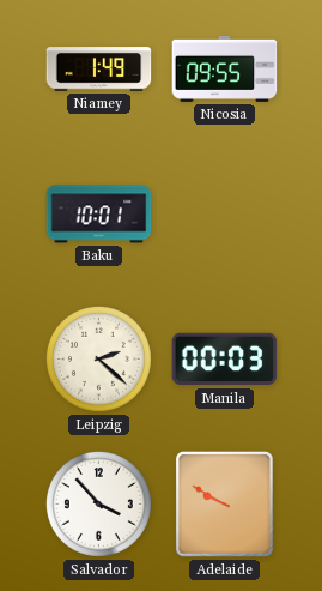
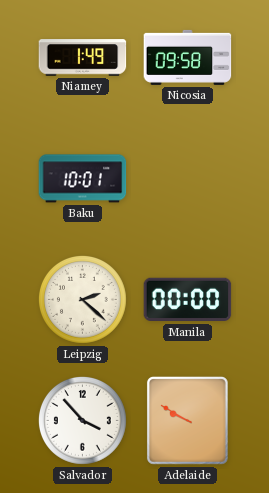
Nicosia: 09:55 -> 09:58 (188, 57)
Manila: 00:03 -> 00:00 (188, 300)
